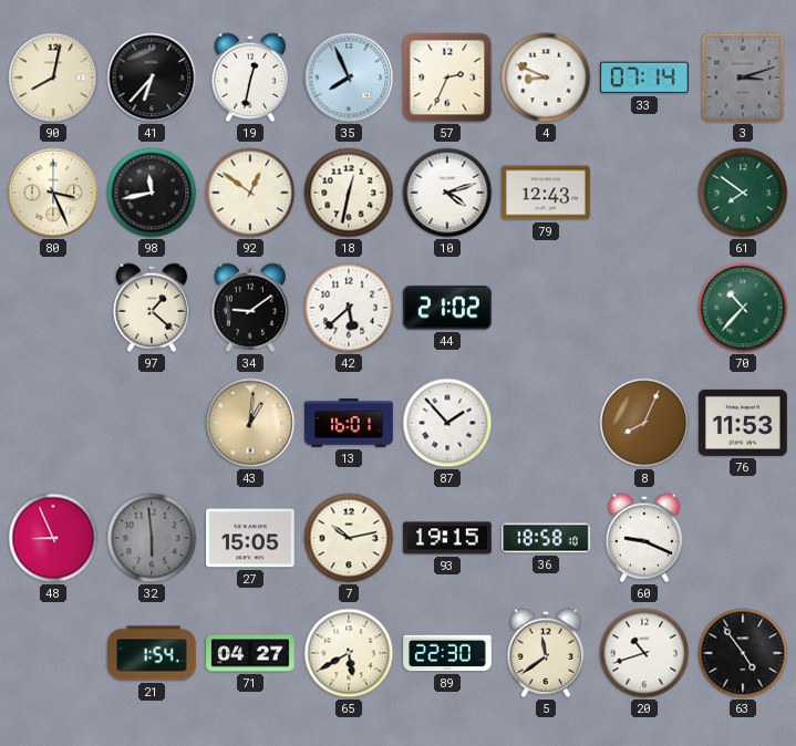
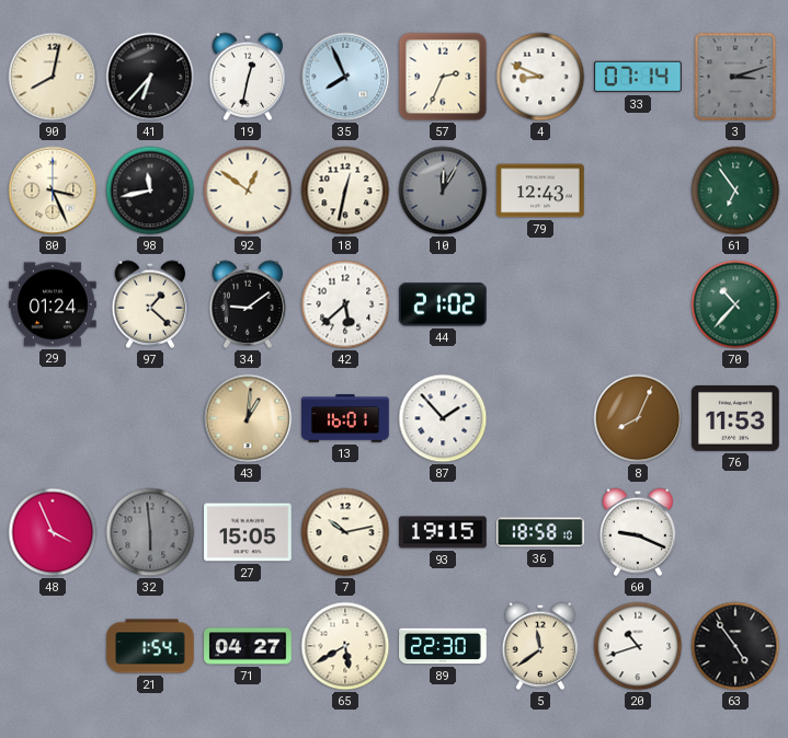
10: 4:12 -> 12:05 (443, 191)
10 dial: white -> grey (443, 191)
61: 7:51 -> 6:54 (735, 191)
29: none -> 01:24 (53, 304)
48: 8:56 -> 3:56 (53, 532)
